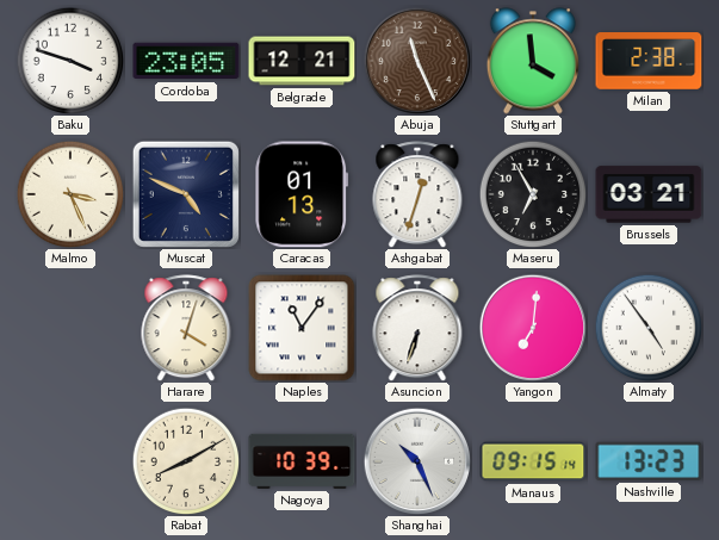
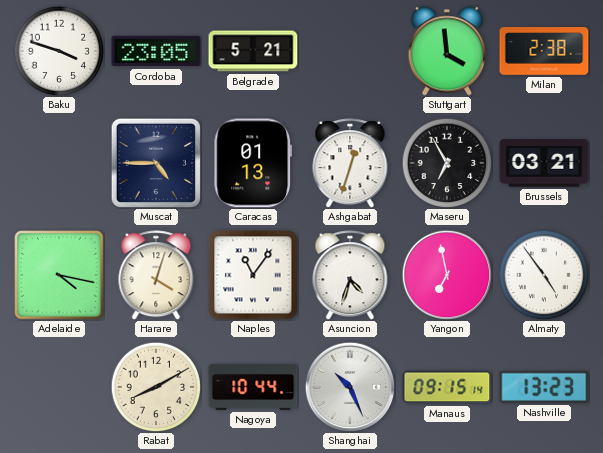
Belgrade: 12:21 -> 5:21 (253, 51)
Abuja: 11:26 -> none (417, 61)
Malmo: 3:26 -> none (70, 194)
Muscat: 4:49 -> 4:45 (156, 163)
Adelaide: none -> 4:17 (59, 275)
Asuncion: 6:33 -> 4:33 (350, 275)
Yangon: 7:01 -> 6:58 (447, 275)
Nagoya: 10:39 -> 10:44 (253, 387)
